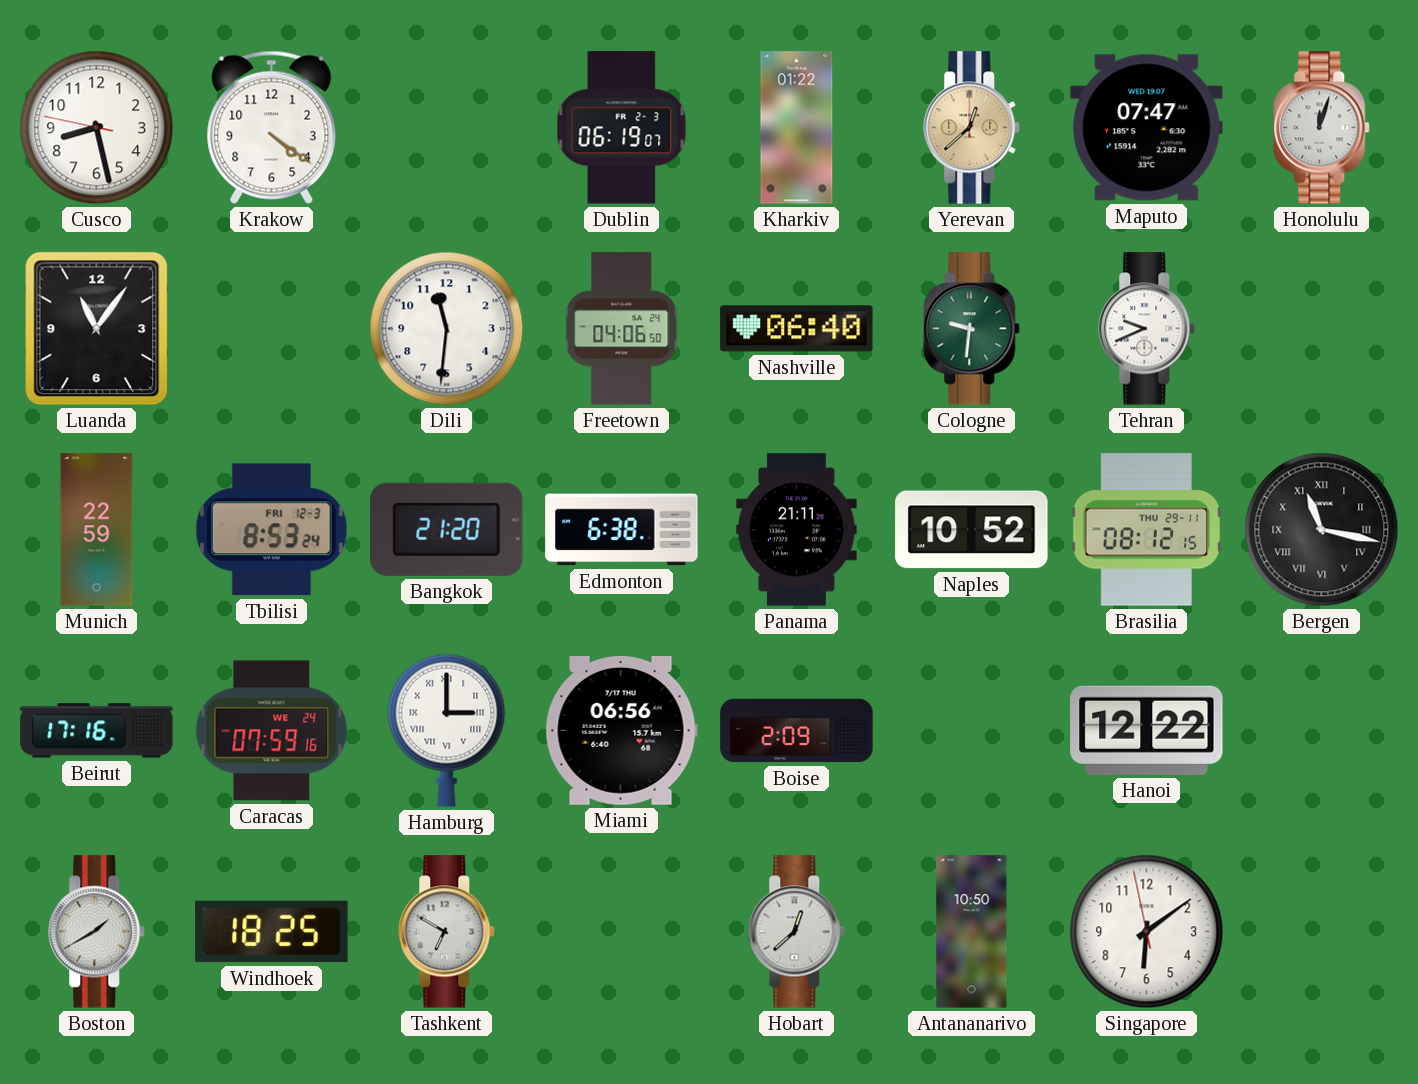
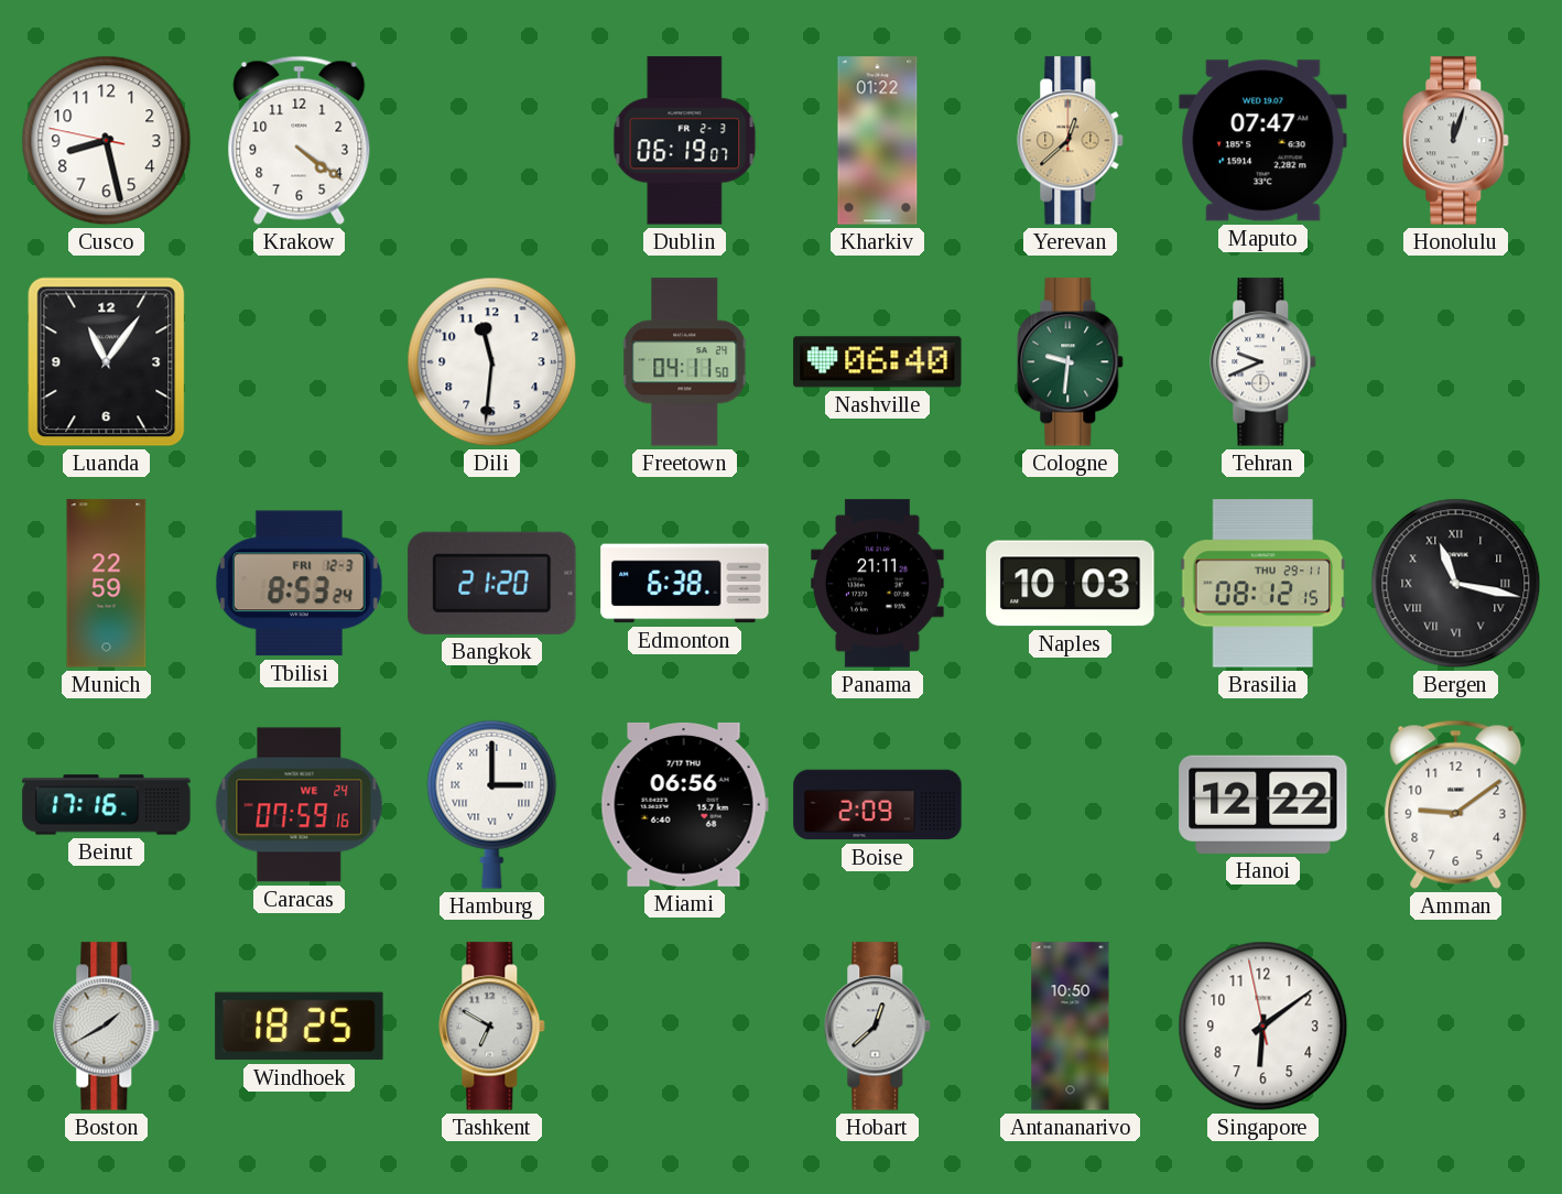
Freetown: 04:06 -> 04:11 (685, 362)
Naples: 10:52 -> 10:03 (1071, 584)
Amman: none -> 9:09 (1456, 804)
